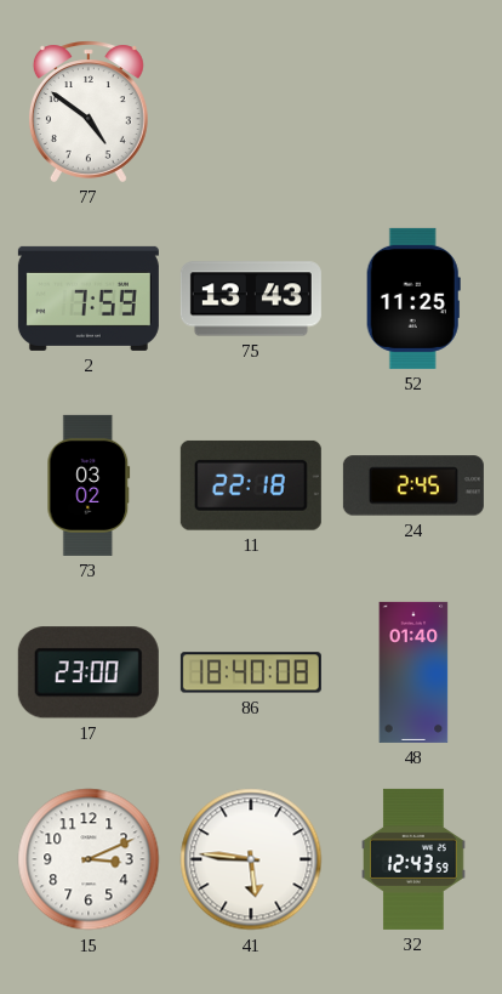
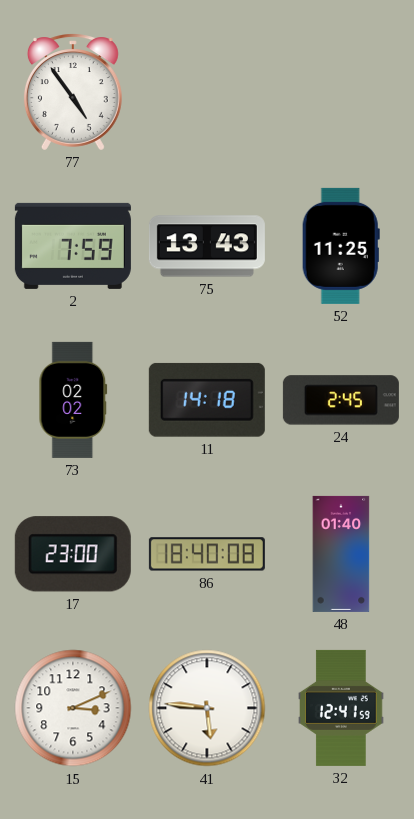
77: 4:51 -> 4:54 (73, 92)
73: 03:02 -> 02:02 (73, 400)
11: 22:18 -> 14:18 (207, 400)
32: 12:43 -> 12:41 (342, 708)
